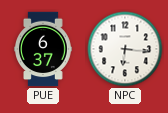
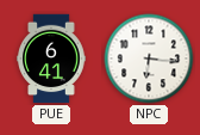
PUE: 6:37 -> 6:41 (52, 59)
